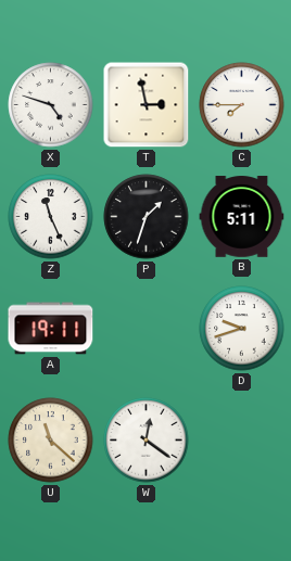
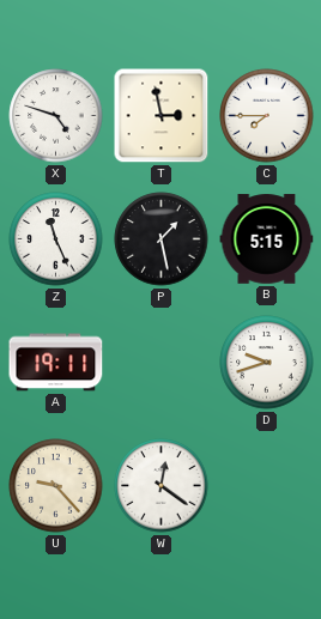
P: 1:33 -> 1:28 (162, 239)
B: 5:11 -> 5:15 (267, 239)
U: 11:22 -> 9:23 (56, 486)
